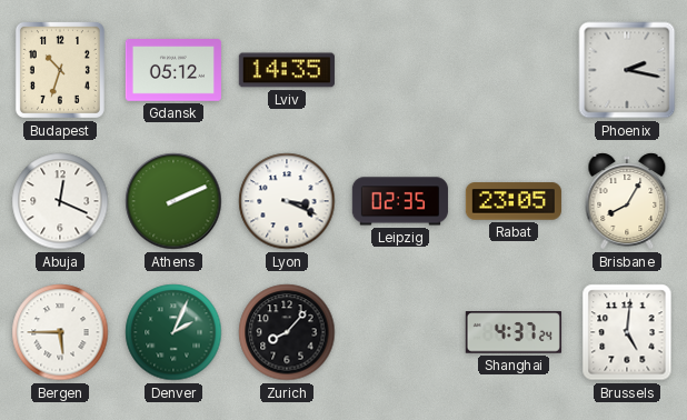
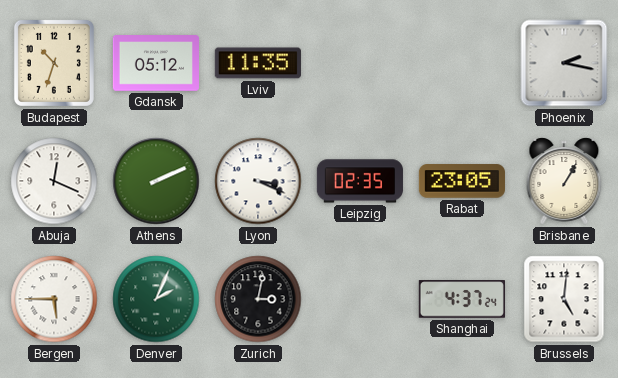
Lviv: 14:35 -> 11:35 (258, 63)
Brisbane: 8:05 -> 1:05 (564, 181)
Zurich: 8:07 -> 3:02 (258, 299)
